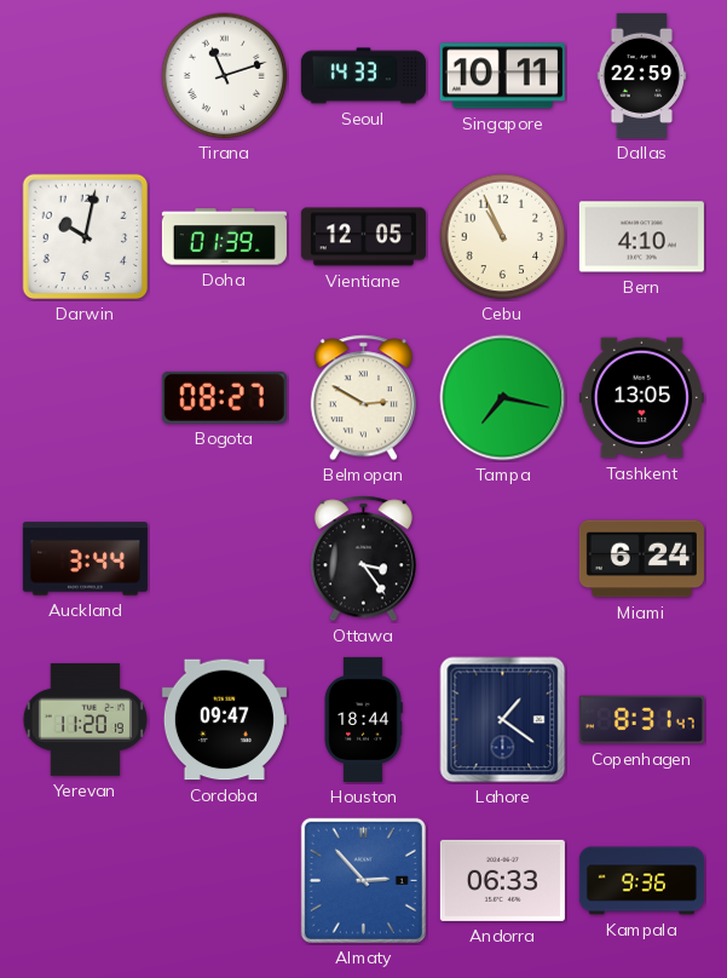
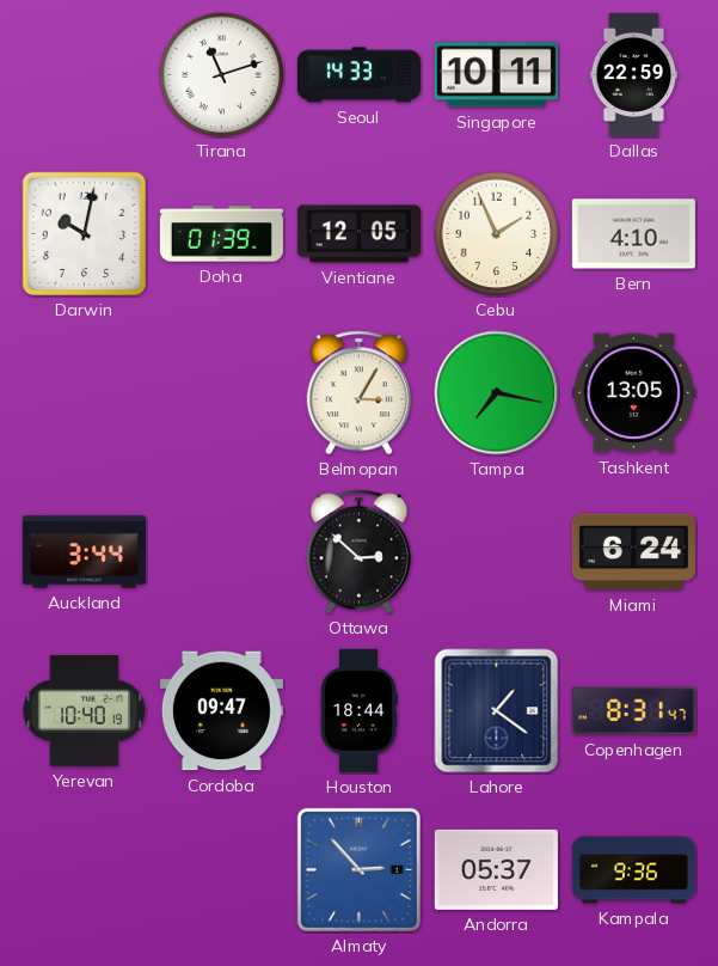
Cebu: 10:56 -> 1:56 (497, 234)
Bogota: 08:27 -> none (224, 397)
Belmopan: 2:50 -> 3:05 (358, 393)
Ottawa: 3:24 -> 2:52 (358, 552)
Yerevan: 11:20 -> 10:40 (84, 710)
Andorra: 06:33 -> 05:37 (496, 869)
